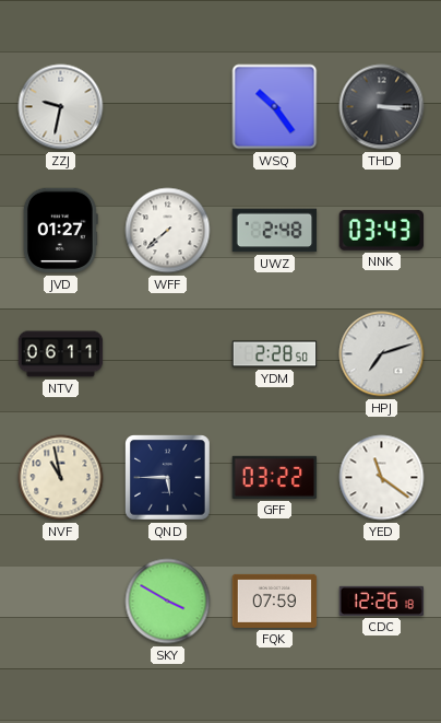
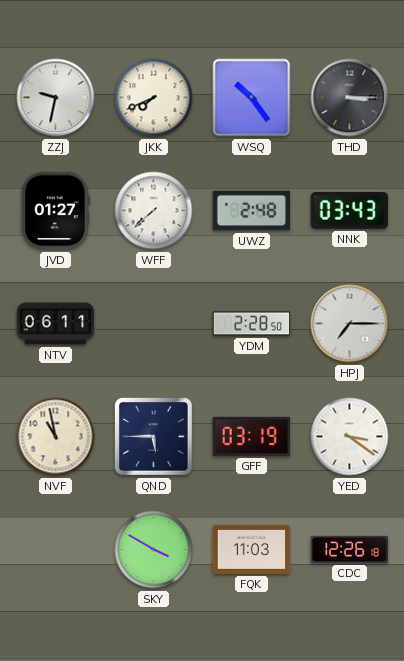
JKK: none -> 7:41 (154, 98)
HPJ: 7:12 -> 7:15 (350, 324)
GFF: 03:22 -> 03:19 (252, 436)
YED: 11:21 -> 3:21 (350, 437)
FQK: 07:59 -> 11:03 (252, 549)
